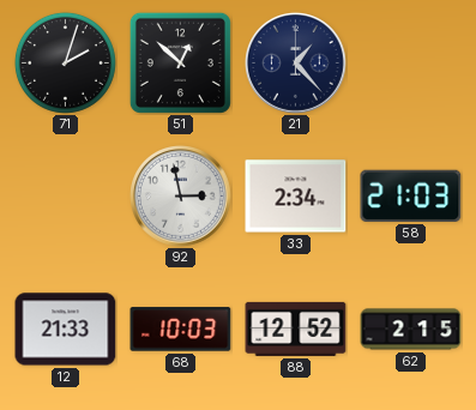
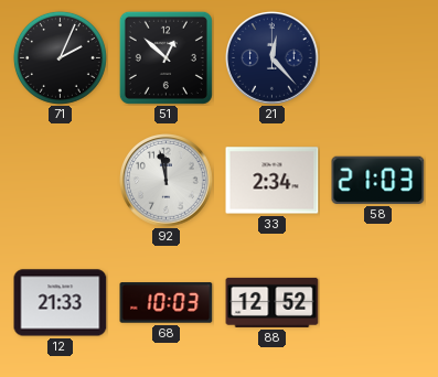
71: 2:03 -> 2:04 (60, 57)
21: 1:23 -> 12:23 (273, 58)
92: 2:58 -> 11:58 (167, 181)
62: 2:15 -> none (411, 330)
